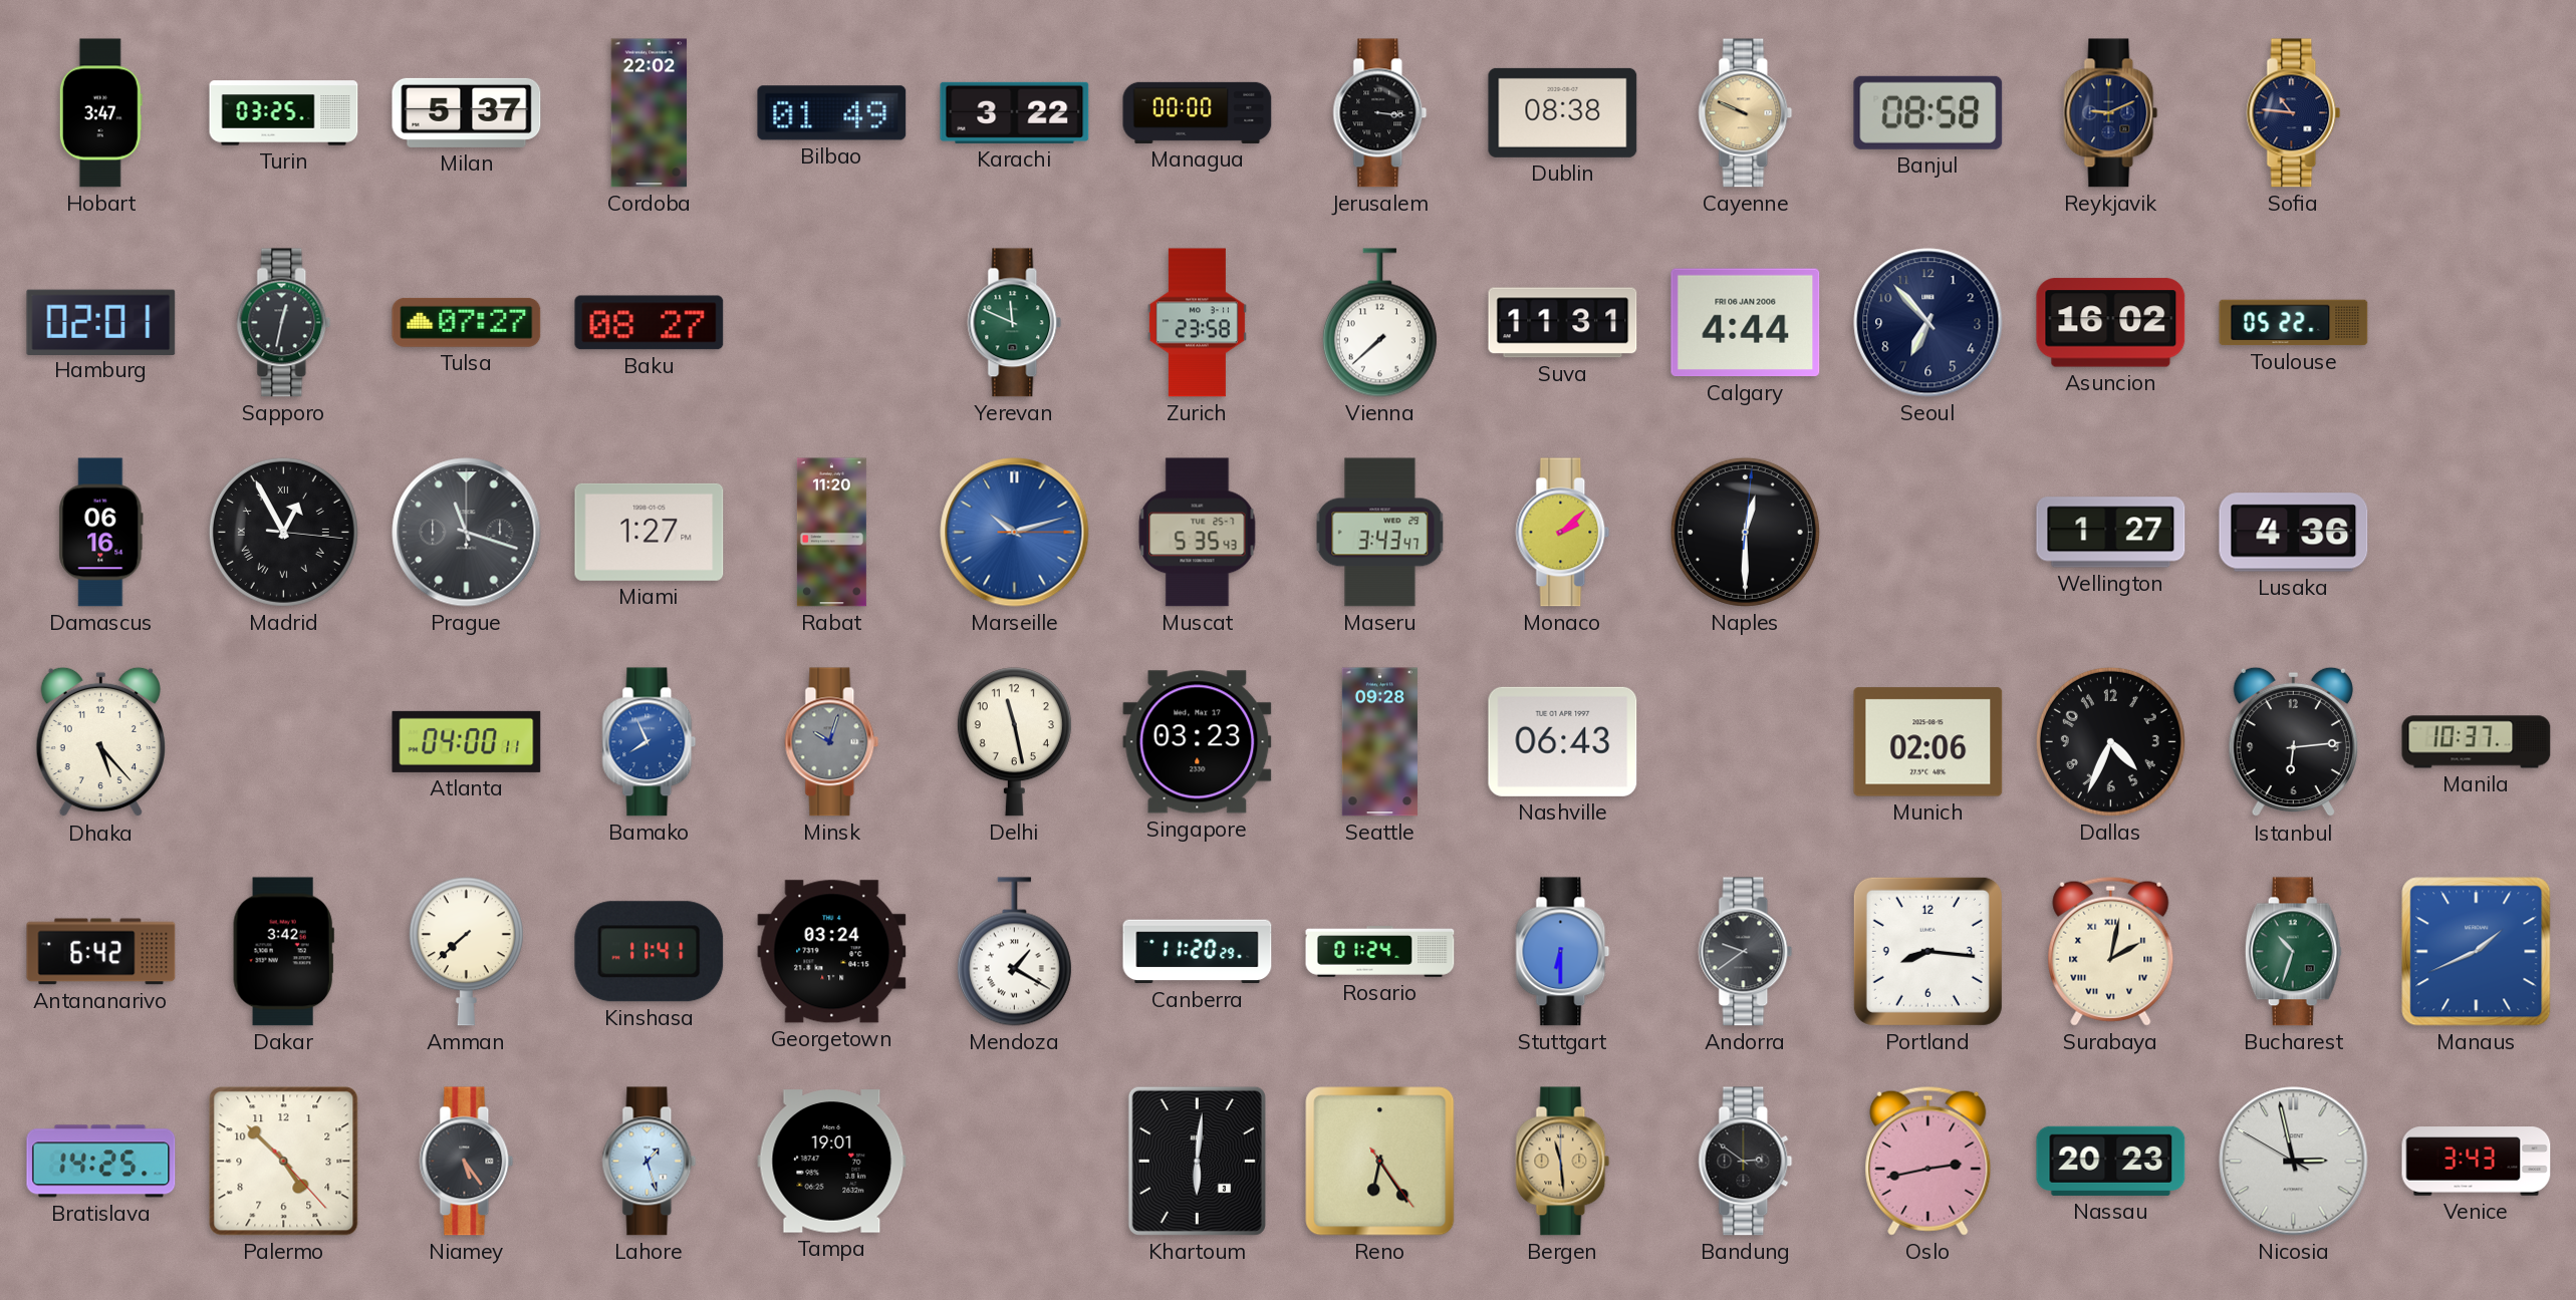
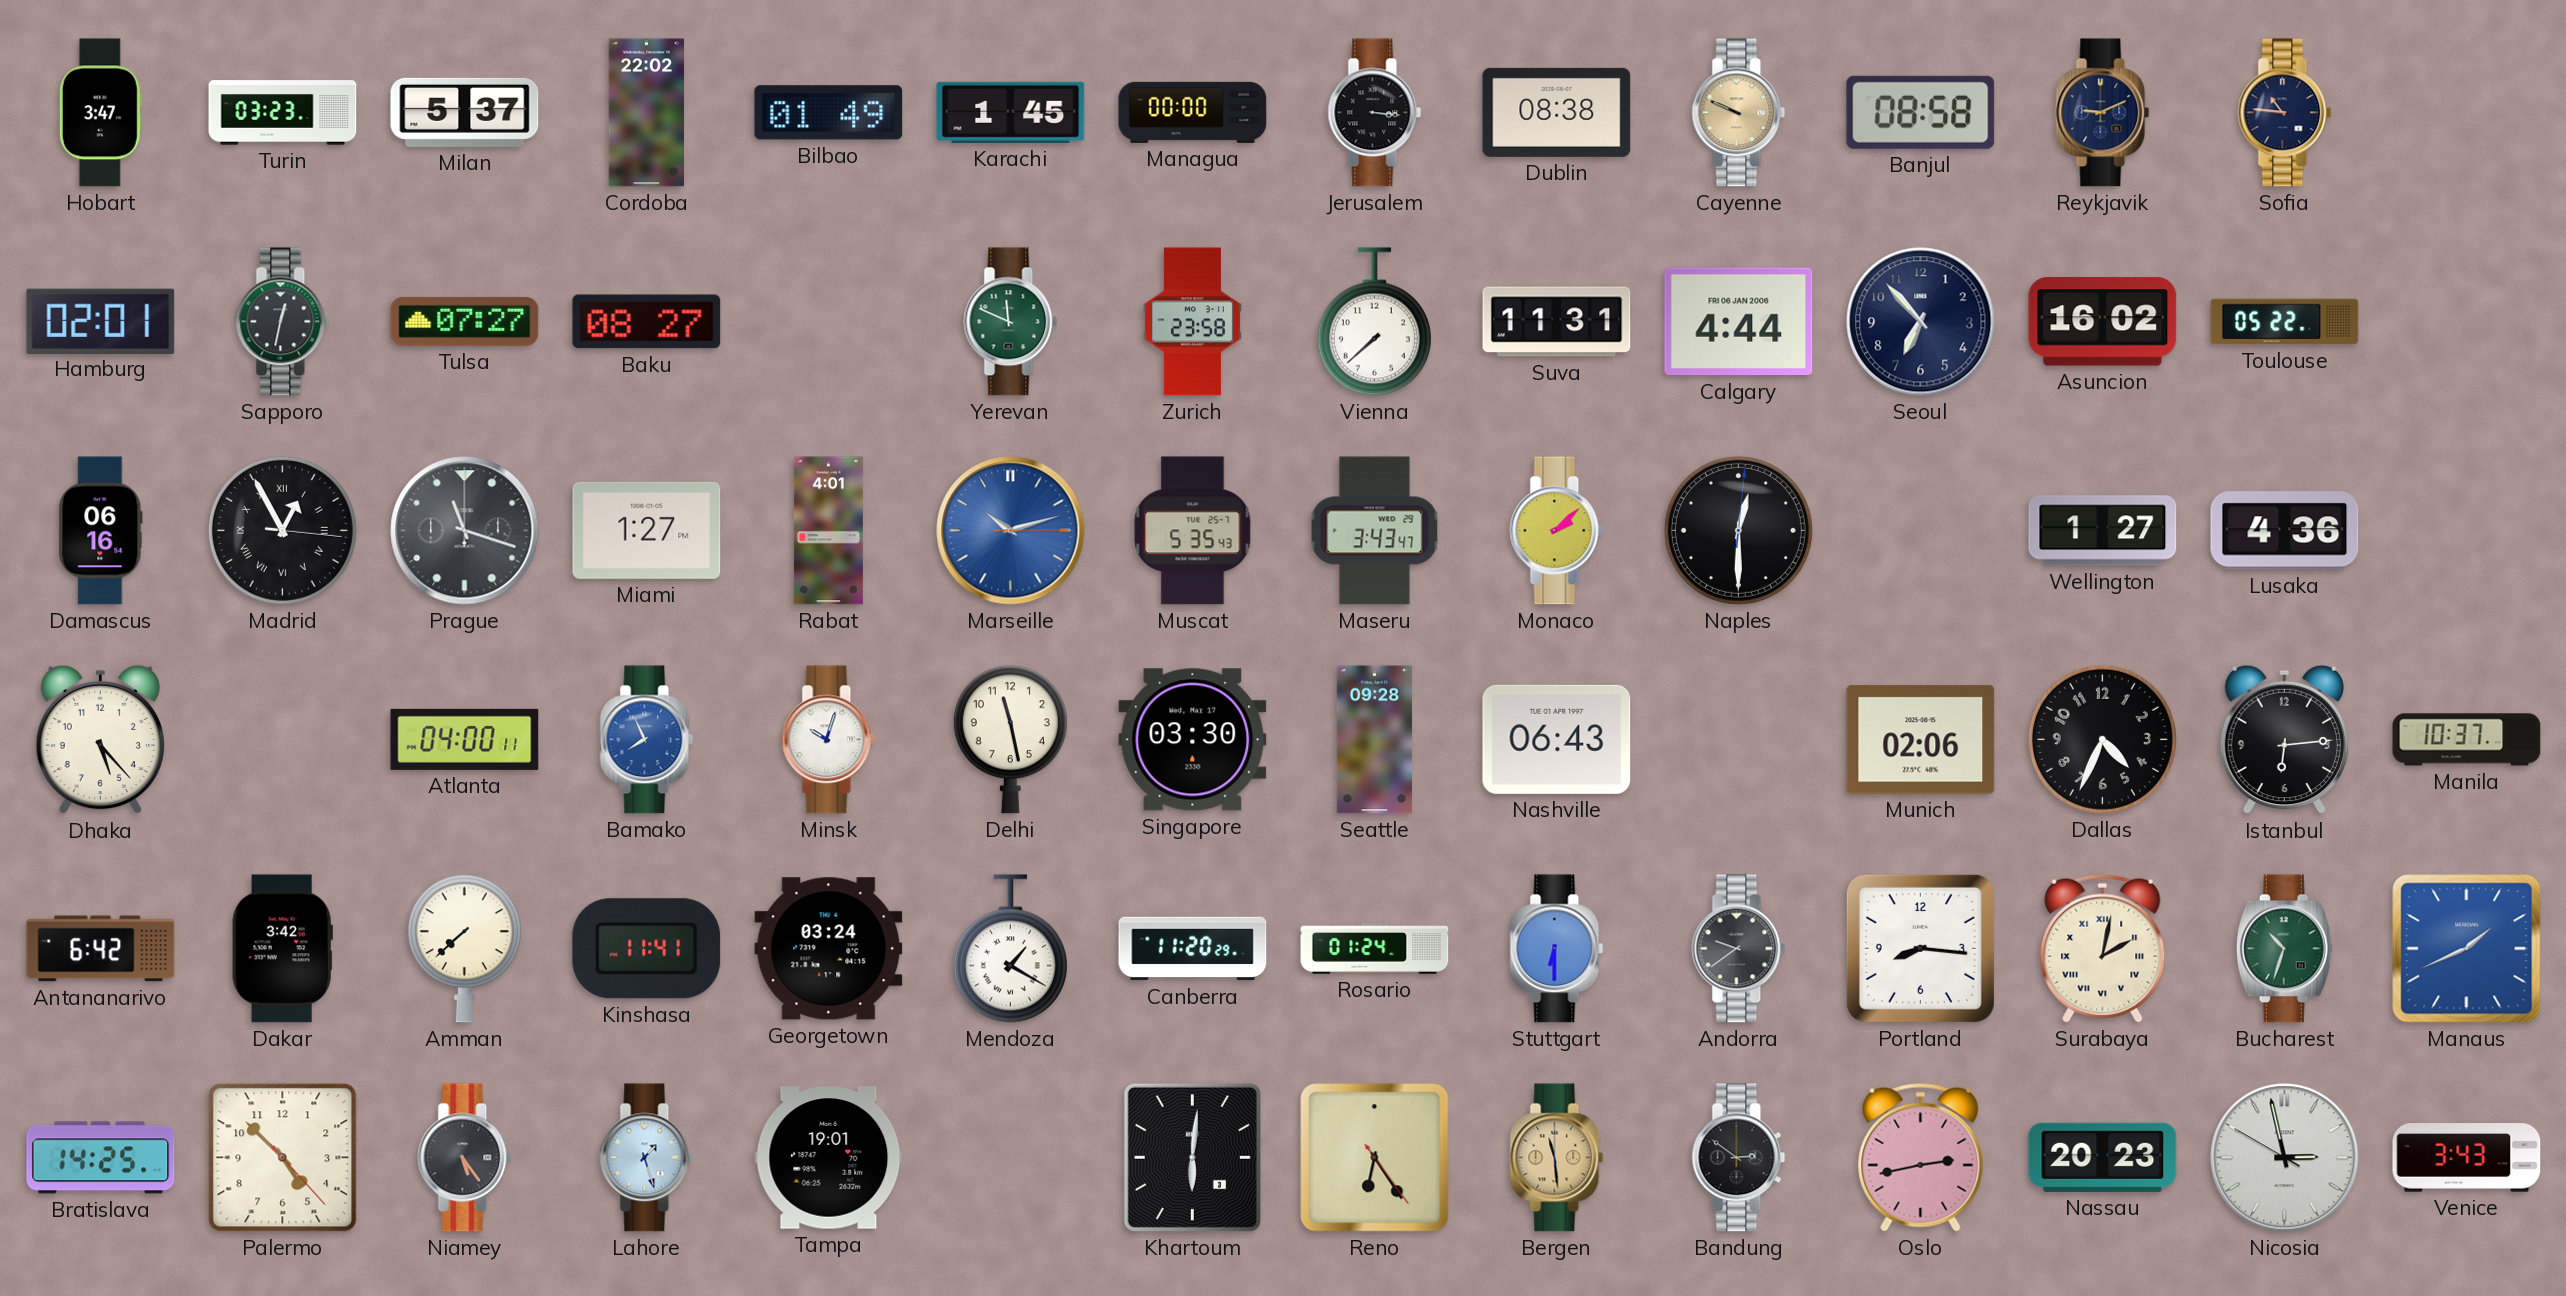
Turin: 03:25 -> 03:23 (283, 113)
Karachi: 3:22 -> 1:45 (1011, 112)
Rabat: 11:20 -> 4:01 (828, 531)
Minsk dial: grey -> white (829, 740)
Singapore: 03:23 -> 03:30 (1193, 740)
